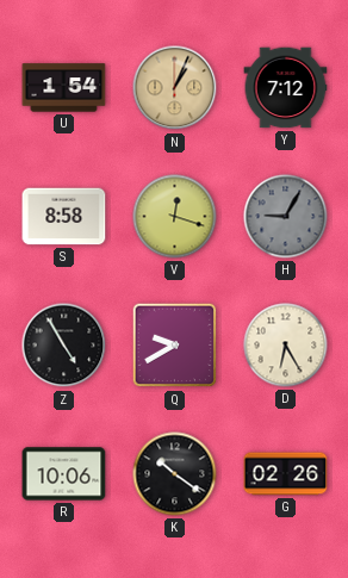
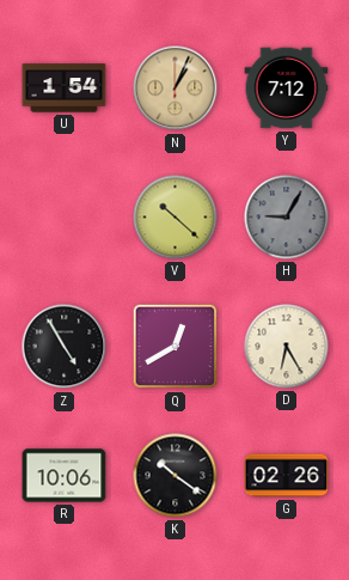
S: 8:58 -> none (64, 217)
V: 12:18 -> 10:22 (176, 218)
Q: 9:40 -> 12:40 (176, 347)
